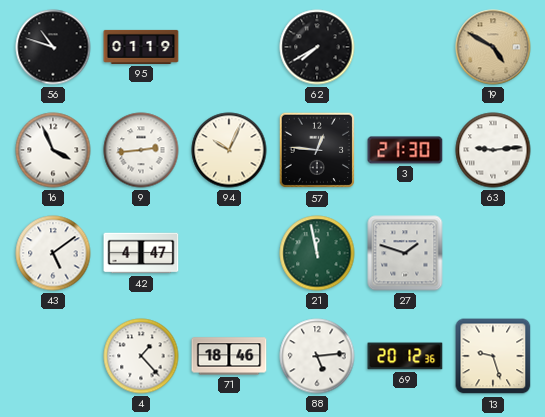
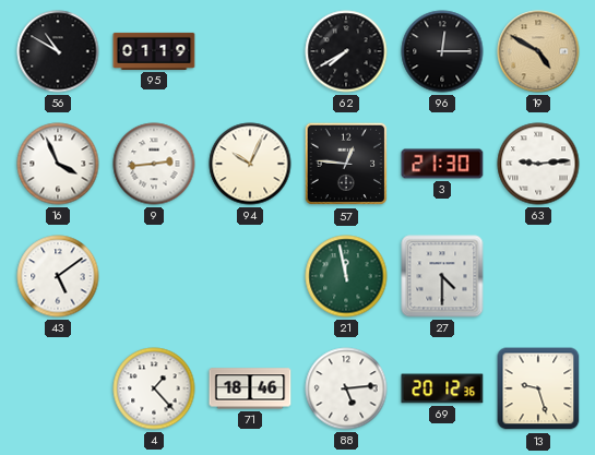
56: 10:48 -> 10:50 (58, 51)
96: none -> 12:15 (442, 51)
42: 4:47 -> none (141, 253)
27: 1:48 -> 4:30 (442, 276)
